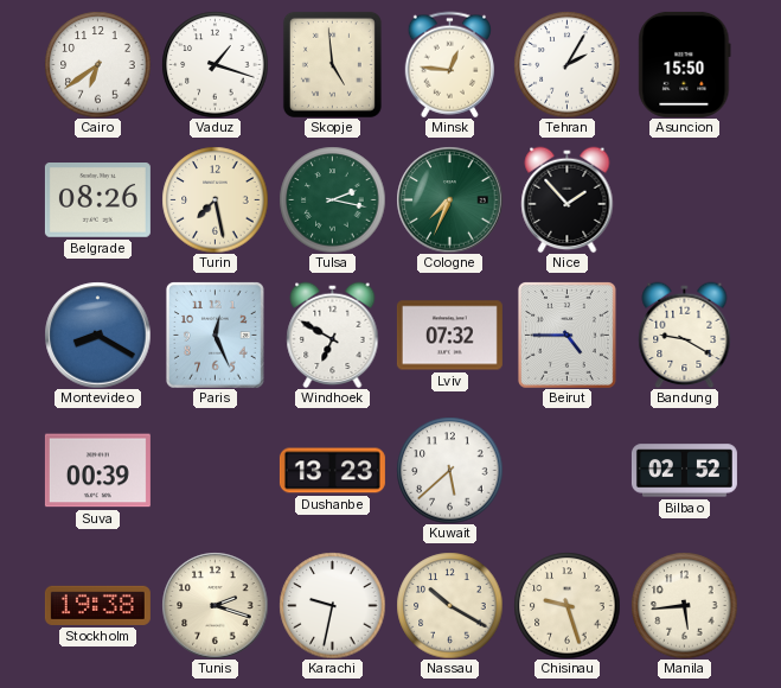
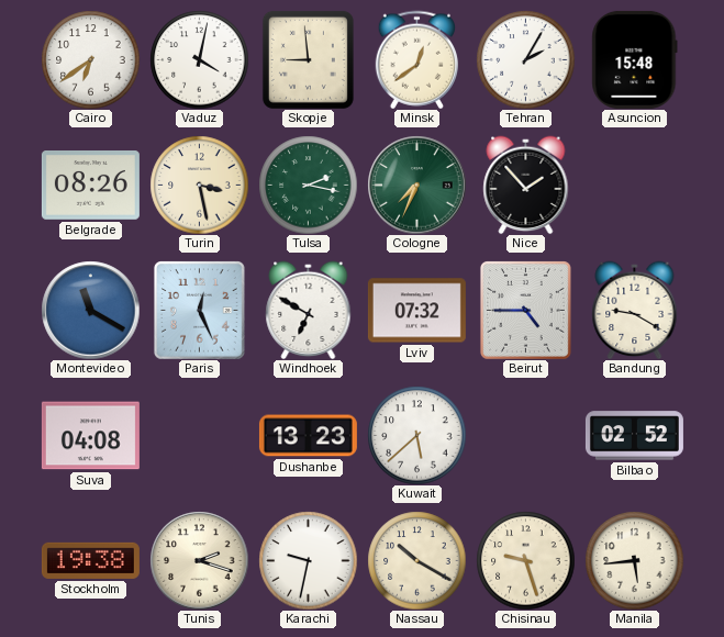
Vaduz: 1:18 -> 4:02 (199, 59)
Skopje: 4:59 -> 8:59 (308, 59)
Minsk: 12:46 -> 12:39 (416, 59)
Asuncion: 15:50 -> 15:48 (635, 59)
Turin: 7:28 -> 3:28 (199, 185)
Montevideo: 8:20 -> 11:20 (90, 310)
Suva: 00:39 -> 04:08 (90, 436)
